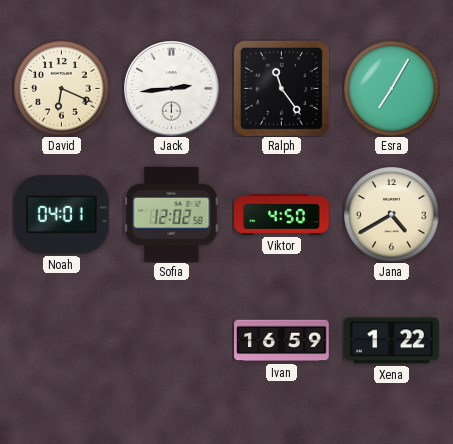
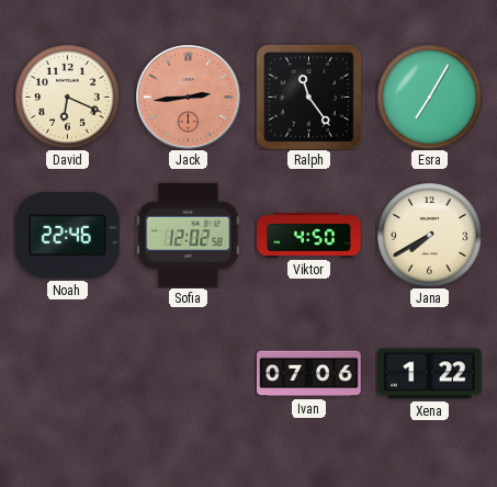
Jack dial: white -> salmon (189, 98)
Noah: 04:01 -> 22:46 (68, 236)
Jana: 4:40 -> 7:40 (429, 235)
Ivan: 16:59 -> 07:06 (309, 374)
